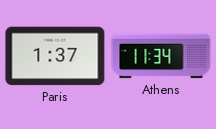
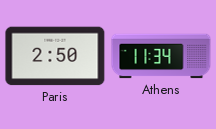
Paris: 1:37 -> 2:50 (55, 56)
